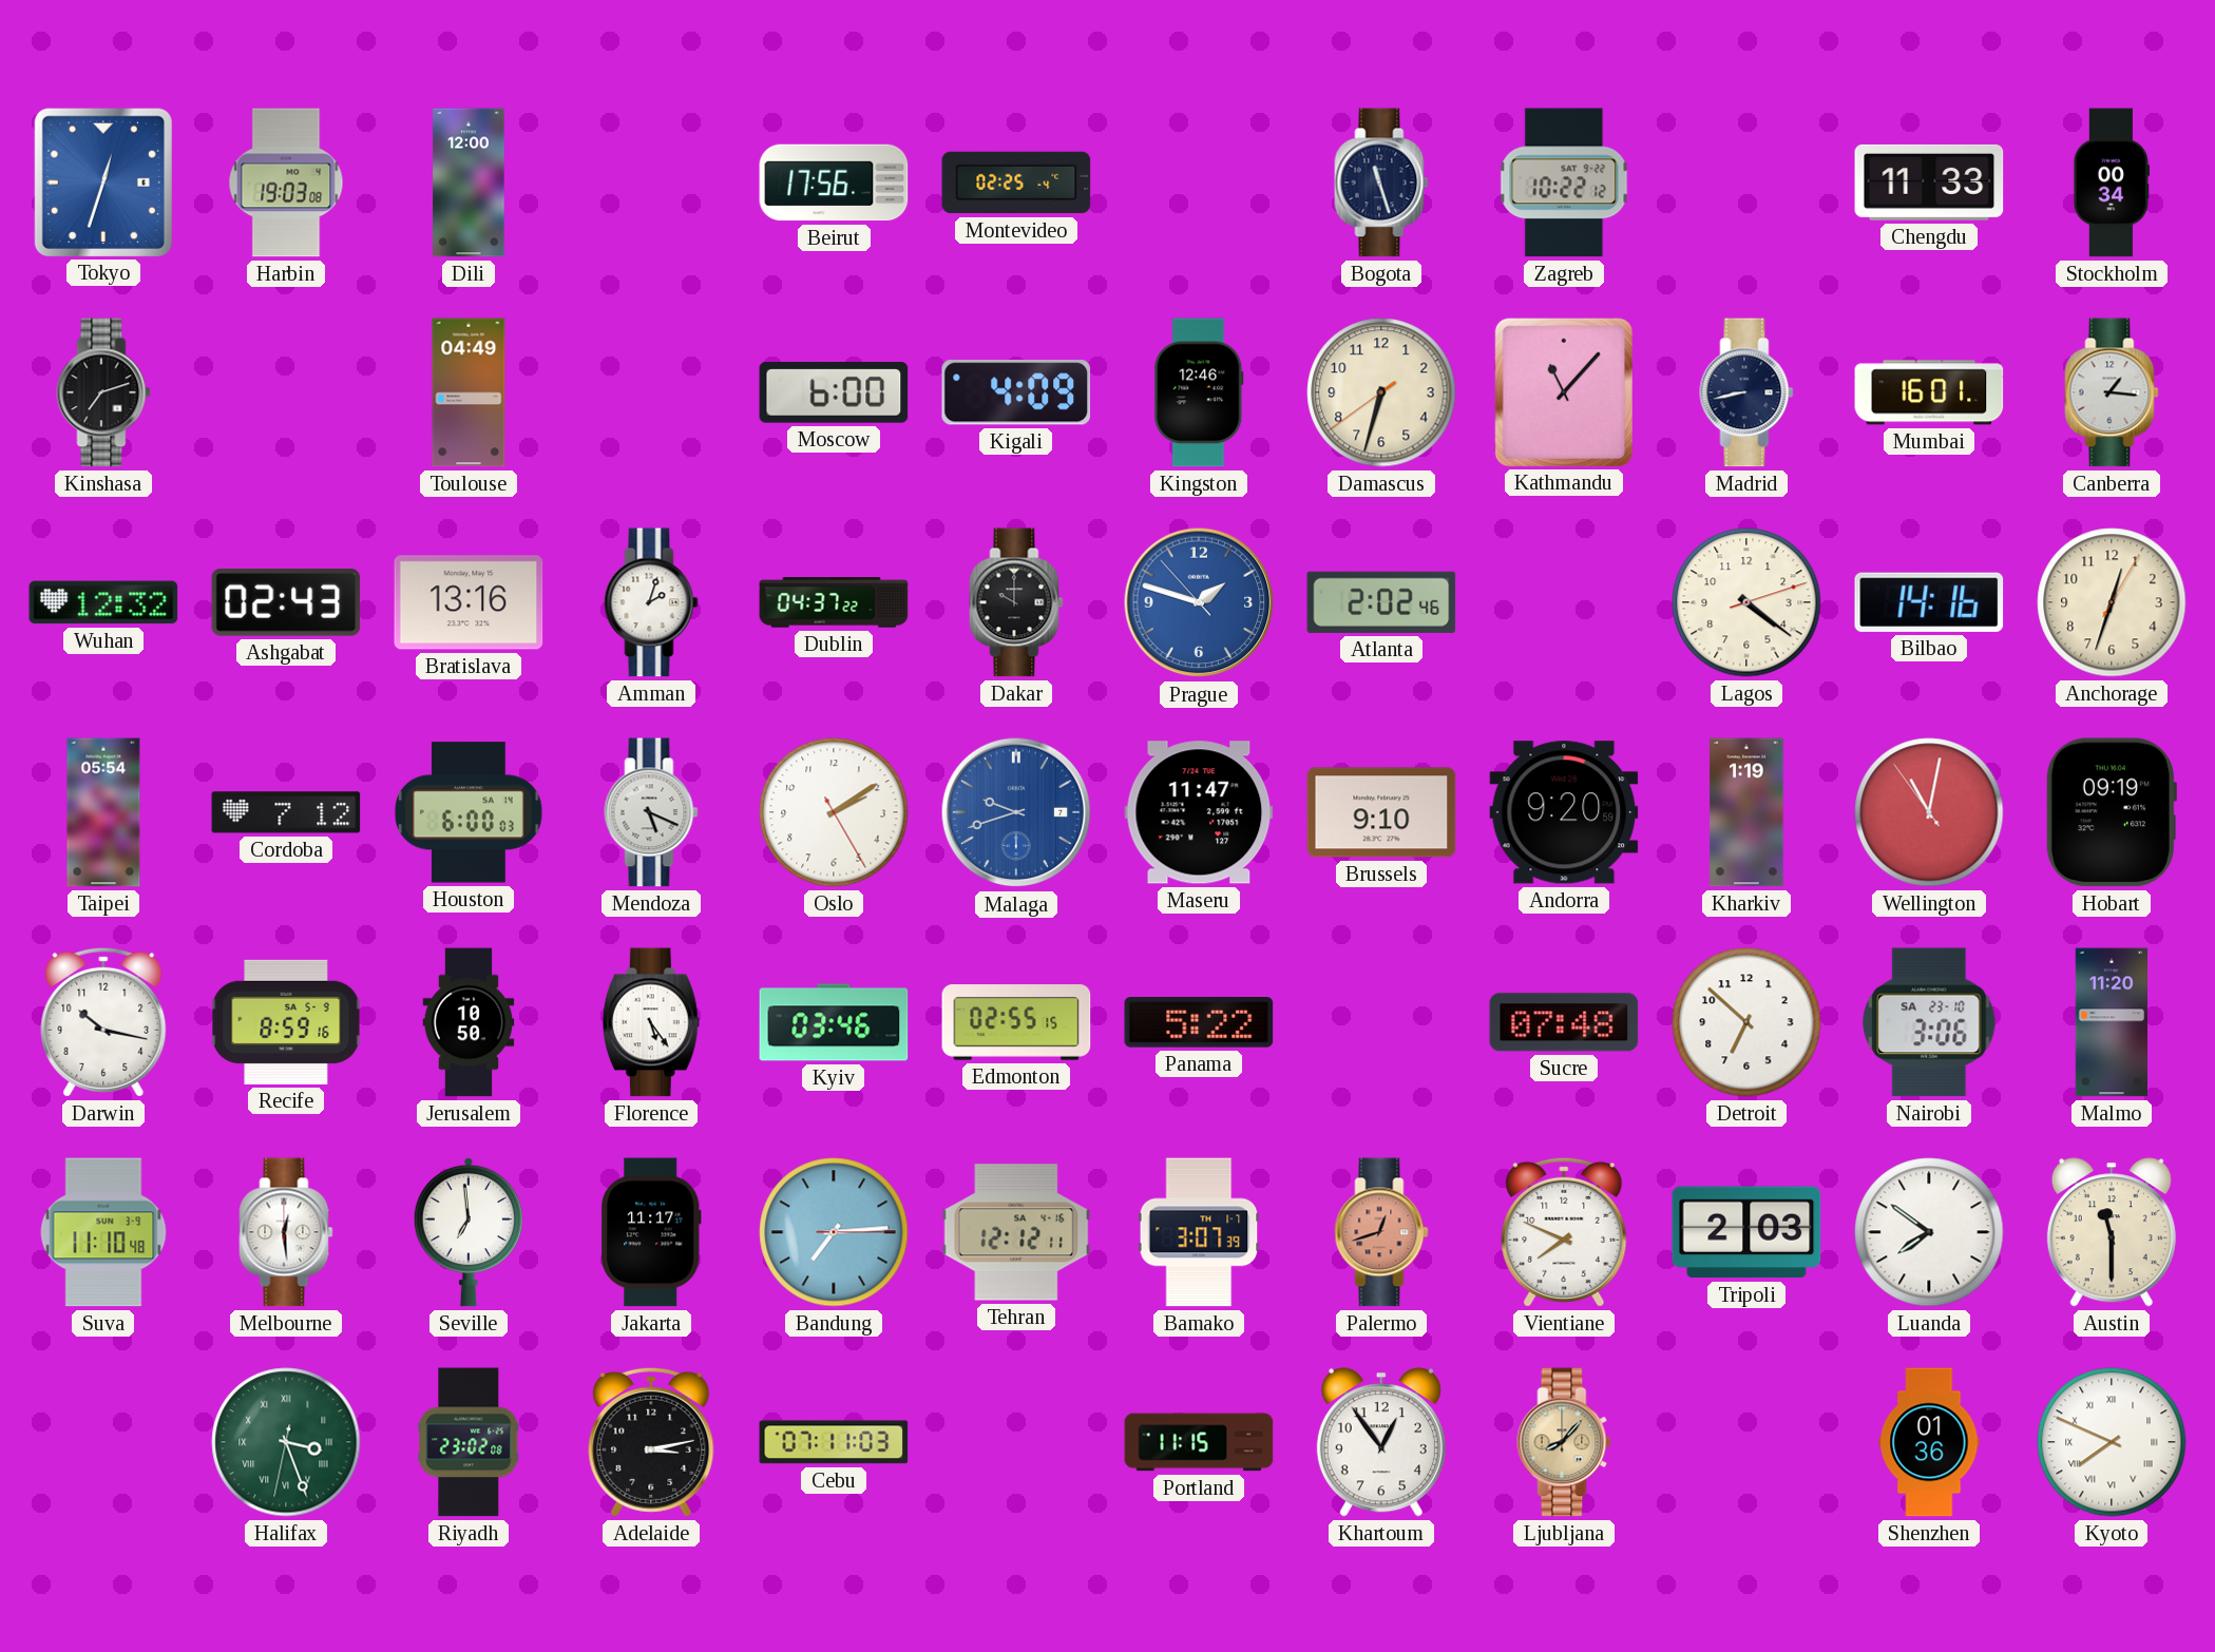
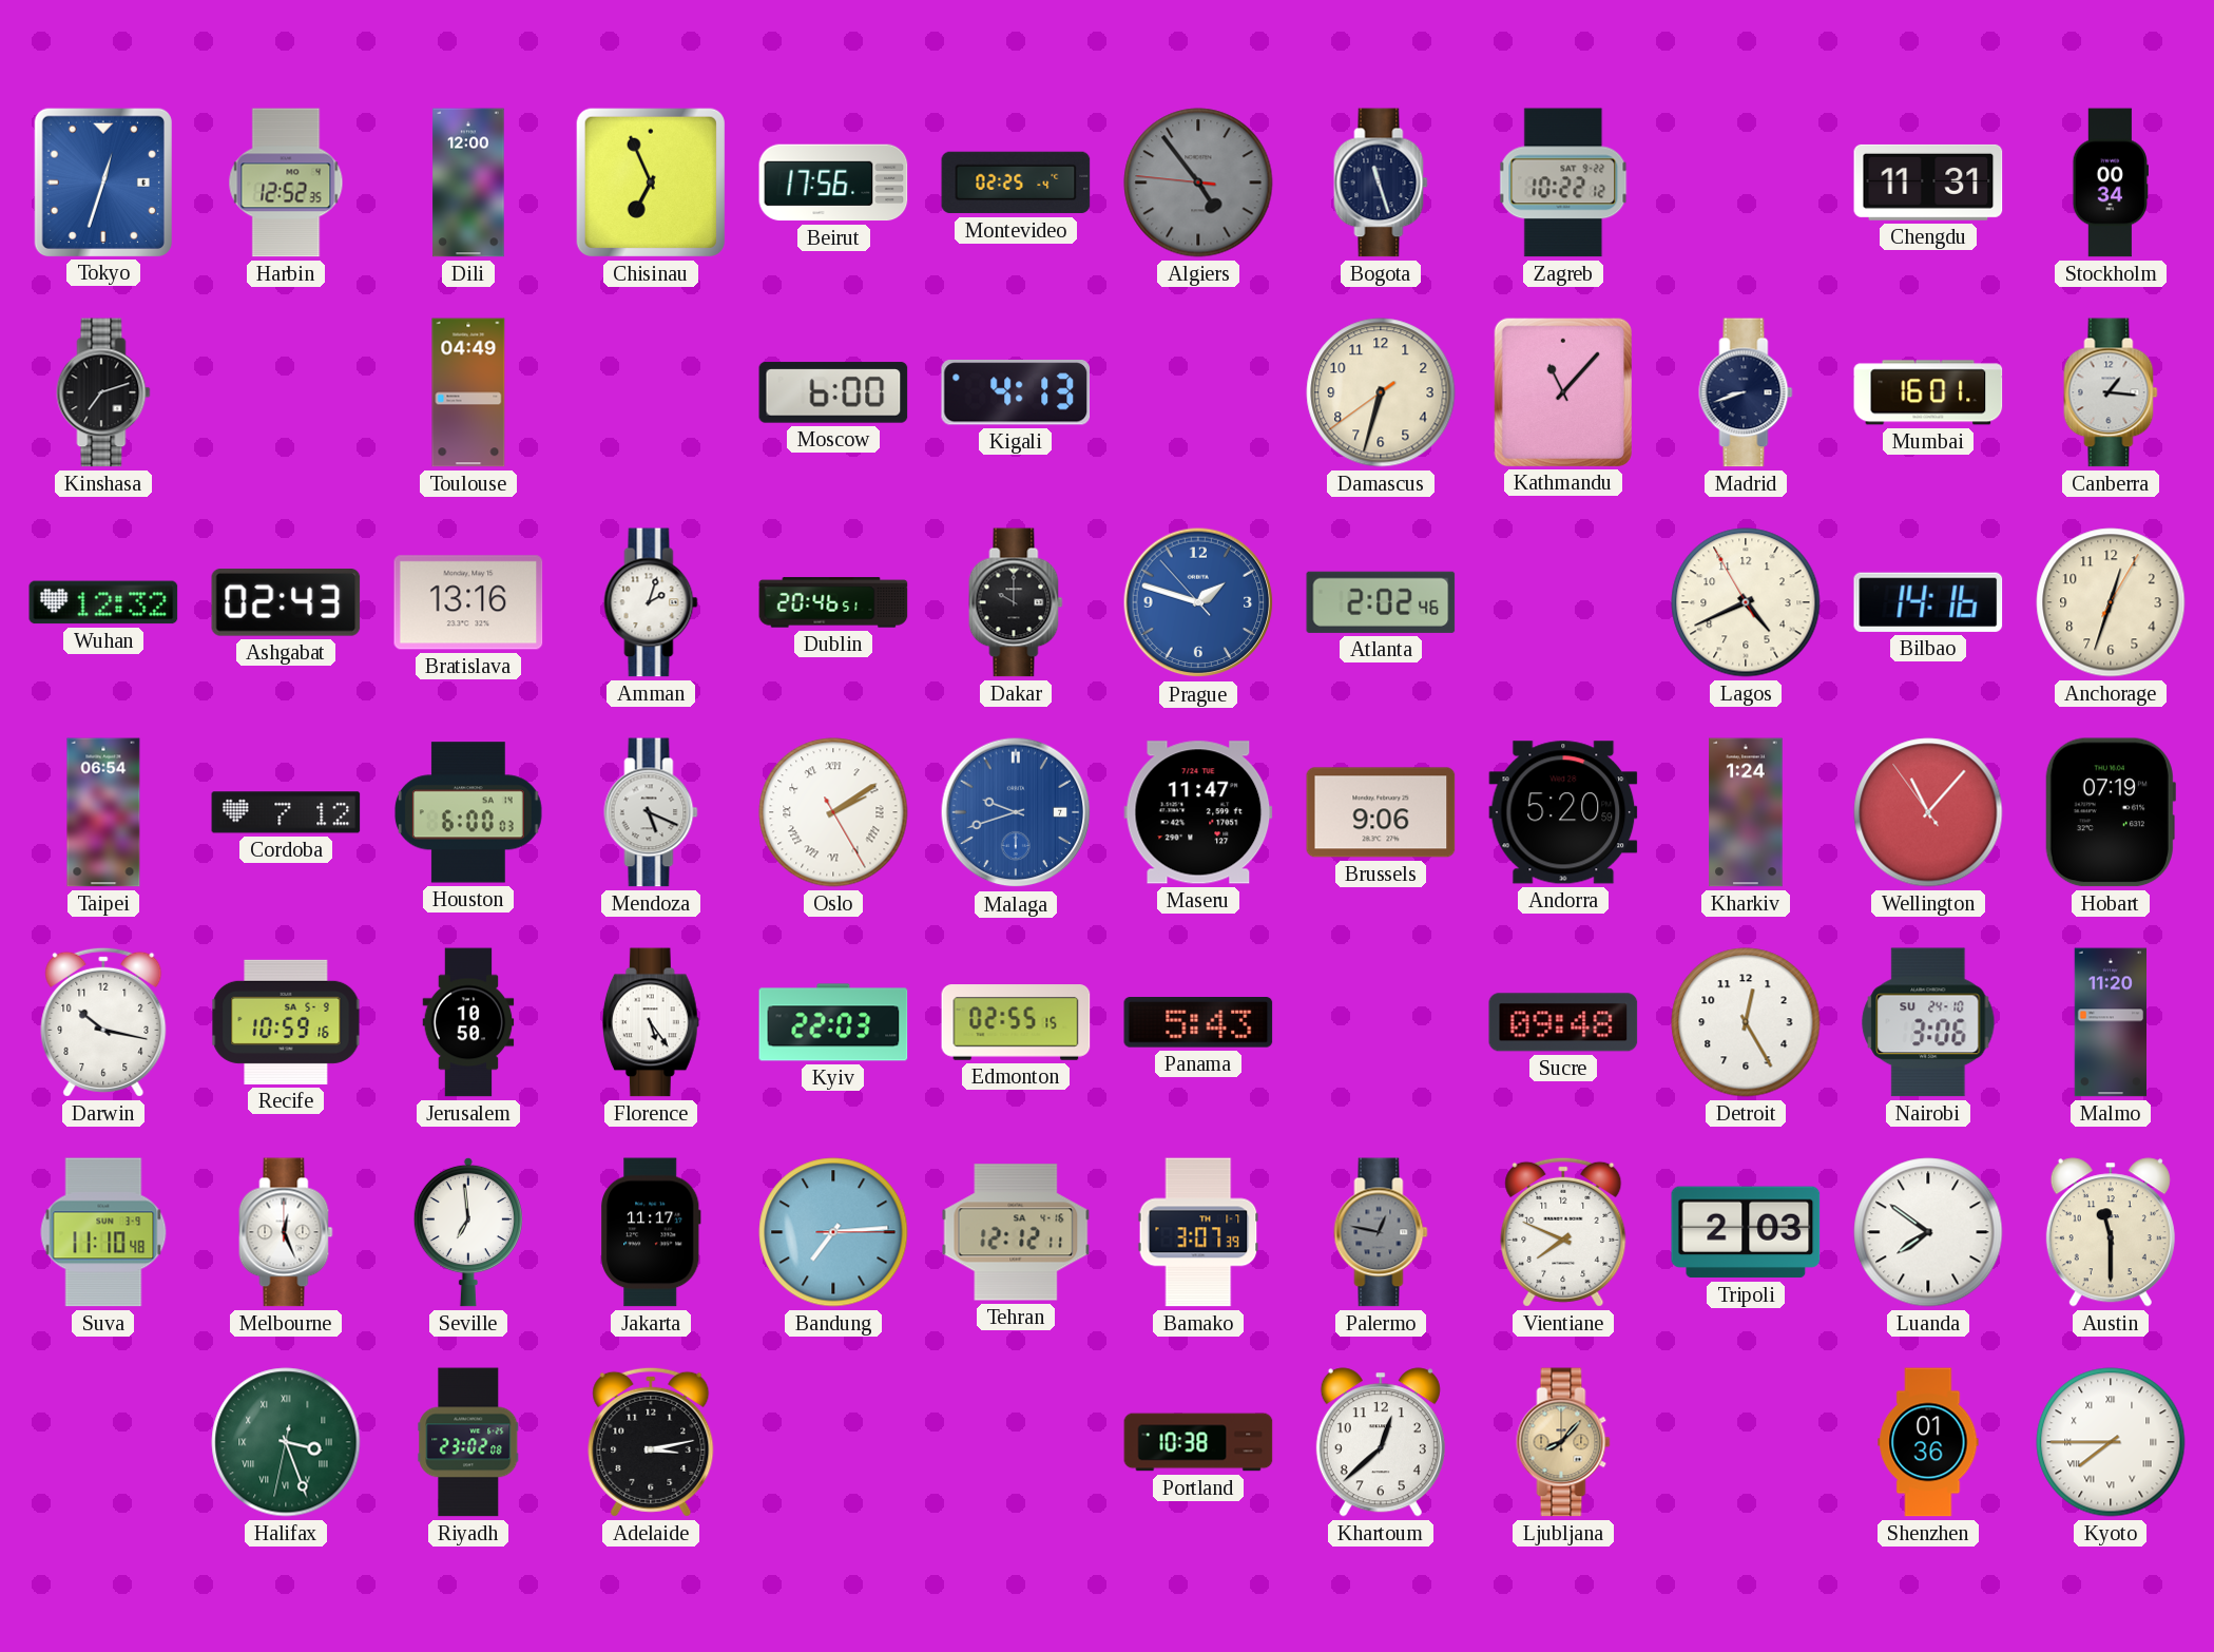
Harbin: 19:03 -> 12:52 (286, 183)
Chisinau: none -> 6:56 (651, 183)
Algiers: none -> 4:53 (1198, 183)
Chengdu: 11:33 -> 11:31 (1928, 183)
Kigali: 4:09 -> 4:13 (1015, 393)
Kingston: 12:46 -> none (1199, 392)
Madrid: 8:43 -> 8:42 (1746, 392)
Dublin: 04:37 -> 20:46 (833, 602)
Lagos: 4:21 -> 4:40 (1746, 602)
Taipei: 05:54 -> 06:54 (103, 812)
Oslo numerals: Arabic -> Roman (833, 812)
Brussels: 9:10 -> 9:06 (1381, 812)
Andorra: 9:20 -> 5:20 (1563, 812)
Kharkiv: 1:19 -> 1:24 (1746, 812)
Wellington: 11:01 -> 11:06 (1928, 812)
Hobart: 09:19 -> 07:19 (2110, 812)
Recife: 8:59 -> 10:59 (286, 1022)
Kyiv: 03:46 -> 22:03 (833, 1022)
Panama: 5:22 -> 5:43 (1198, 1023)
Sucre: 07:48 -> 09:48 (1563, 1022)
Detroit: 6:52 -> 12:25 (1746, 1022)
Nairobi date: SA 23-10 -> SU 24-10 (1928, 1022)
Melbourne: 12:29 -> 12:26 (286, 1232)
Palermo: 12:42 -> 12:47 (1381, 1232)
Palermo dial: salmon -> grey (1381, 1232)
Cebu: 07:11 -> none (834, 1442)
Portland: 11:15 -> 10:38 (1198, 1442)
Khartoum: 12:54 -> 12:38 (1381, 1442)
Kyoto: 7:49 -> 7:45 (2111, 1442)
